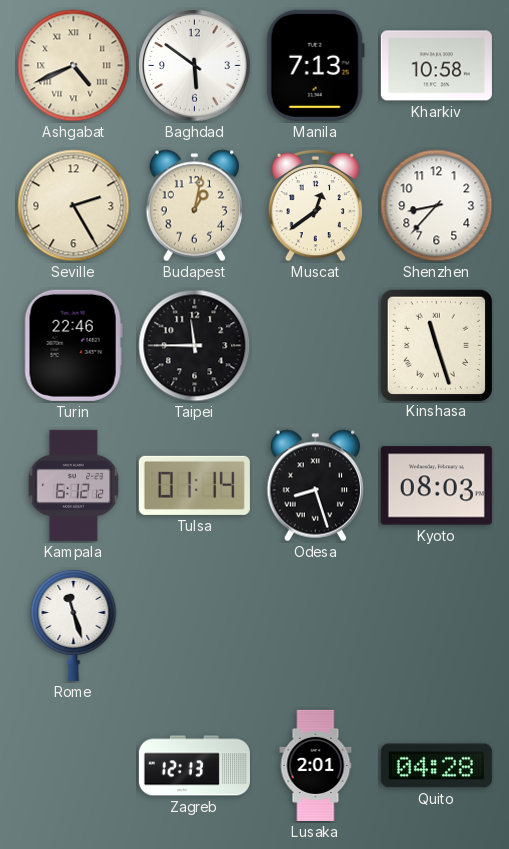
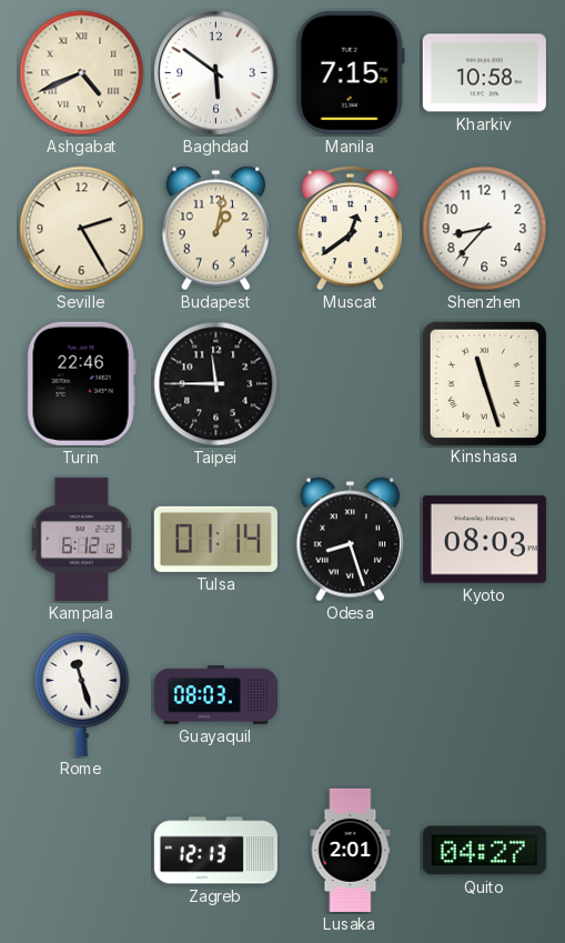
Manila: 7:13 -> 7:15 (350, 72)
Guayaquil: none -> 08:03 (215, 695)
Quito: 04:28 -> 04:27 (484, 851)
